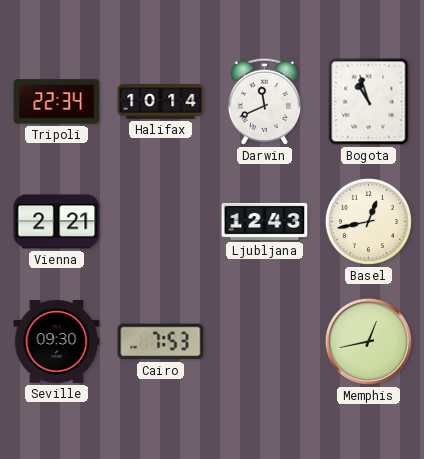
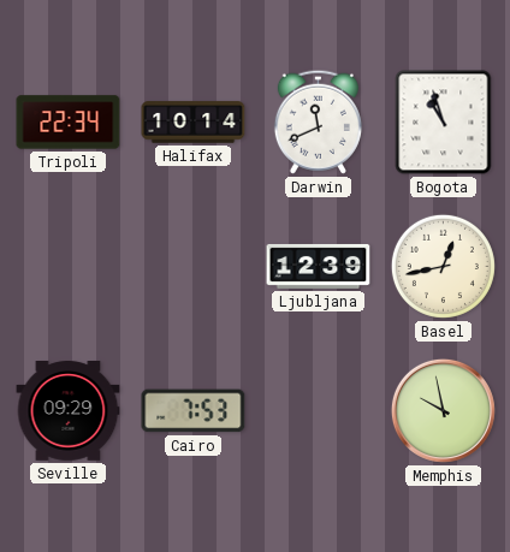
Vienna: 2:21 -> none (57, 222)
Ljubljana: 12:43 -> 12:39 (319, 266)
Seville: 09:30 -> 09:29 (69, 411)
Memphis: 12:43 -> 9:58 (443, 410)
